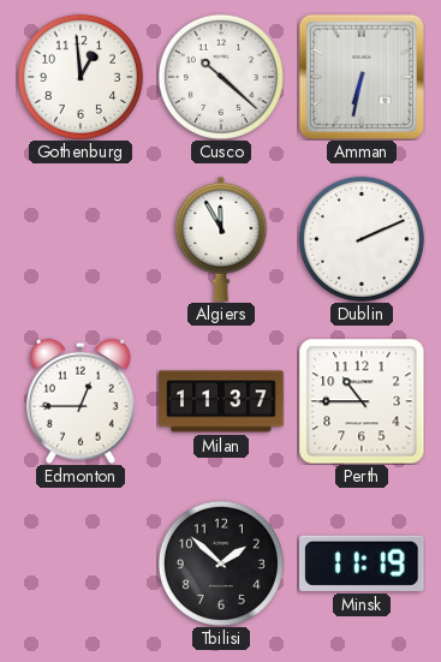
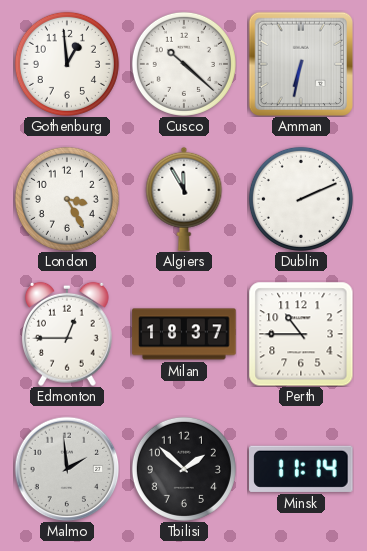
London: none -> 3:25 (67, 199)
Milan: 11:37 -> 18:37 (184, 334)
Malmo: none -> 1:59 (67, 469)
Minsk: 11:19 -> 11:14 (302, 469)
